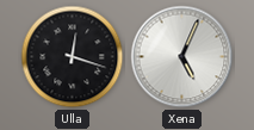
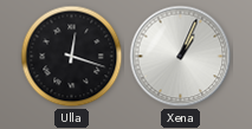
Xena: 5:04 -> 1:04 (181, 57)
